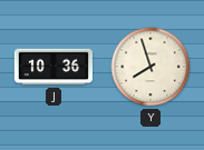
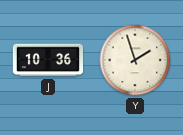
Y: 7:57 -> 1:57 (135, 60)
